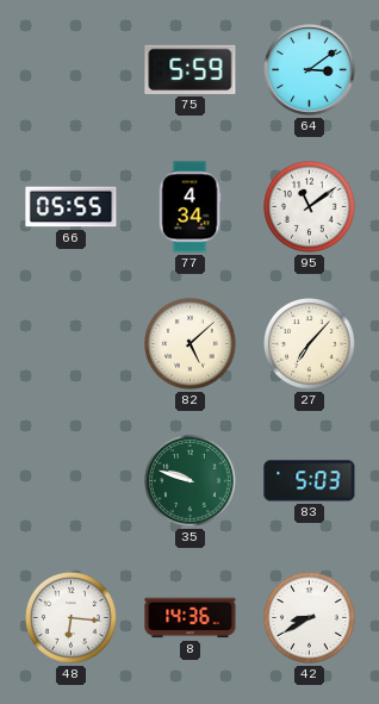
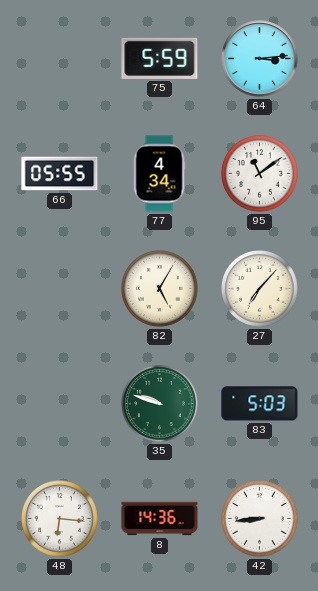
64: 3:09 -> 3:14 (260, 59)
82: 5:08 -> 5:05 (160, 289)
42: 8:40 -> 8:44 (260, 519)
